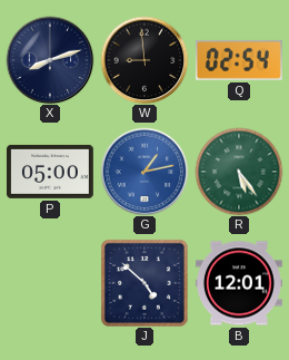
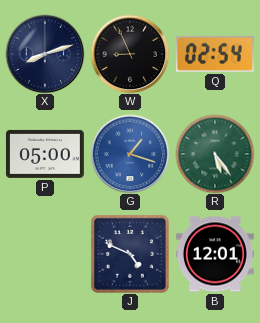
W: 8:59 -> 8:56 (130, 54)
G: 1:13 -> 1:18 (130, 154)
J: 4:52 -> 4:49 (130, 254)
